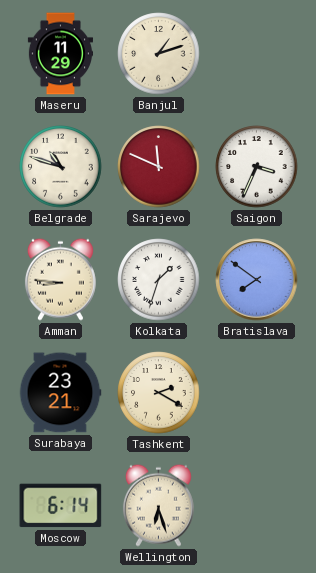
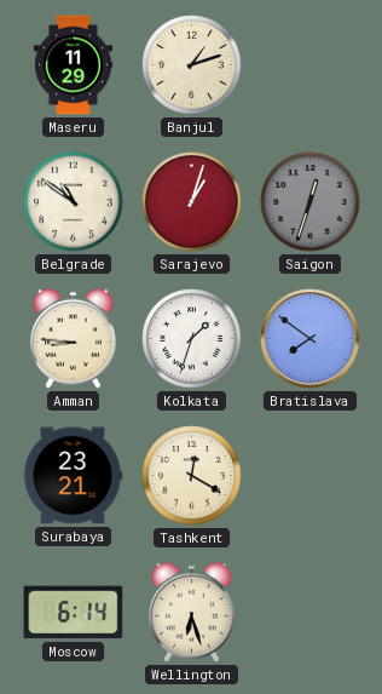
Belgrade: 10:48 -> 10:51 (74, 202)
Sarajevo: 11:49 -> 1:03 (192, 202)
Saigon: 3:34 -> 12:33 (311, 202)
Saigon dial: white -> grey (311, 202)
Tashkent: 2:20 -> 12:20 (192, 476)
